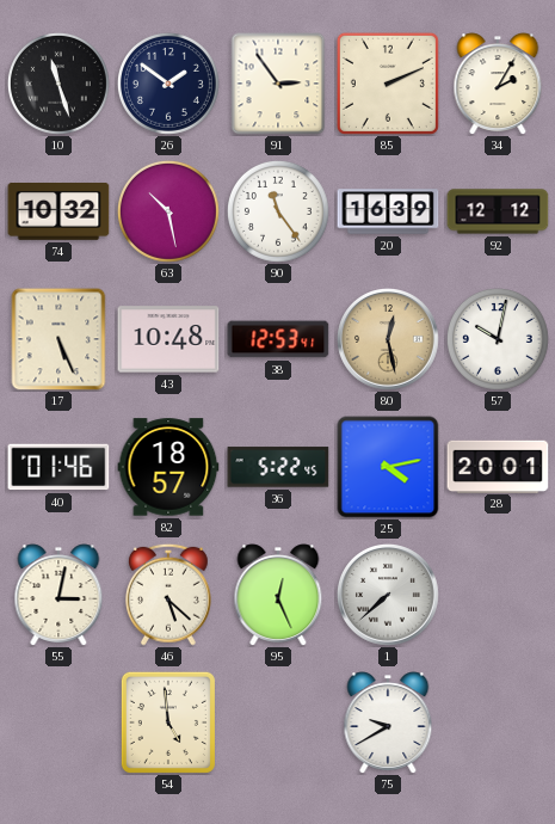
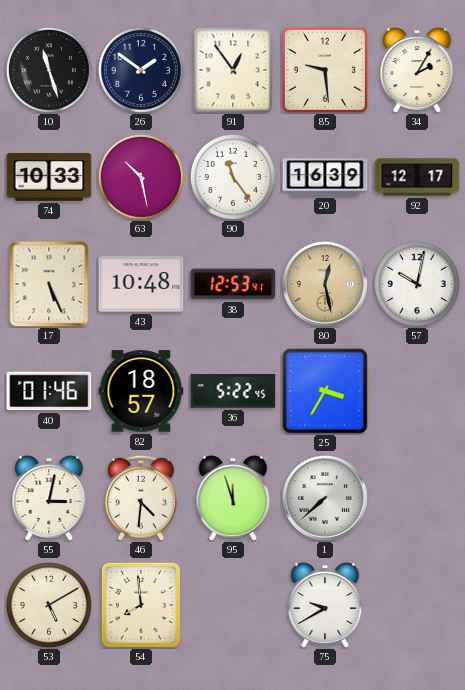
91: 2:54 -> 12:54 (233, 70)
85: 2:11 -> 9:29 (325, 70)
74: 10:32 -> 10:33 (49, 178)
92: 12:12 -> 12:17 (417, 177)
25: 4:13 -> 3:35 (325, 391)
28: 20:01 -> none (498, 466)
46: 5:22 -> 4:31 (141, 498)
95: 12:26 -> 11:57 (233, 498)
53: none -> 5:10 (49, 605)
54: 4:59 -> 7:59 (141, 605)
